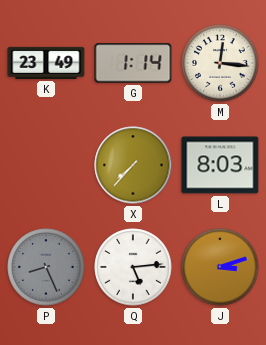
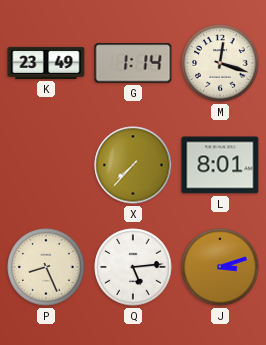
M: 12:16 -> 12:18 (220, 63)
L: 8:03 -> 8:01 (220, 165)
P dial: grey -> cream (46, 267)
